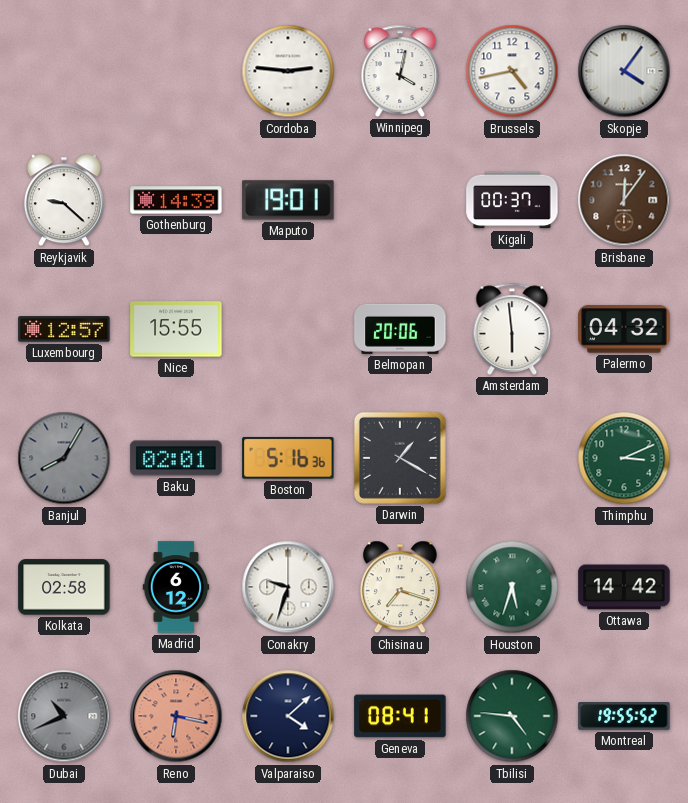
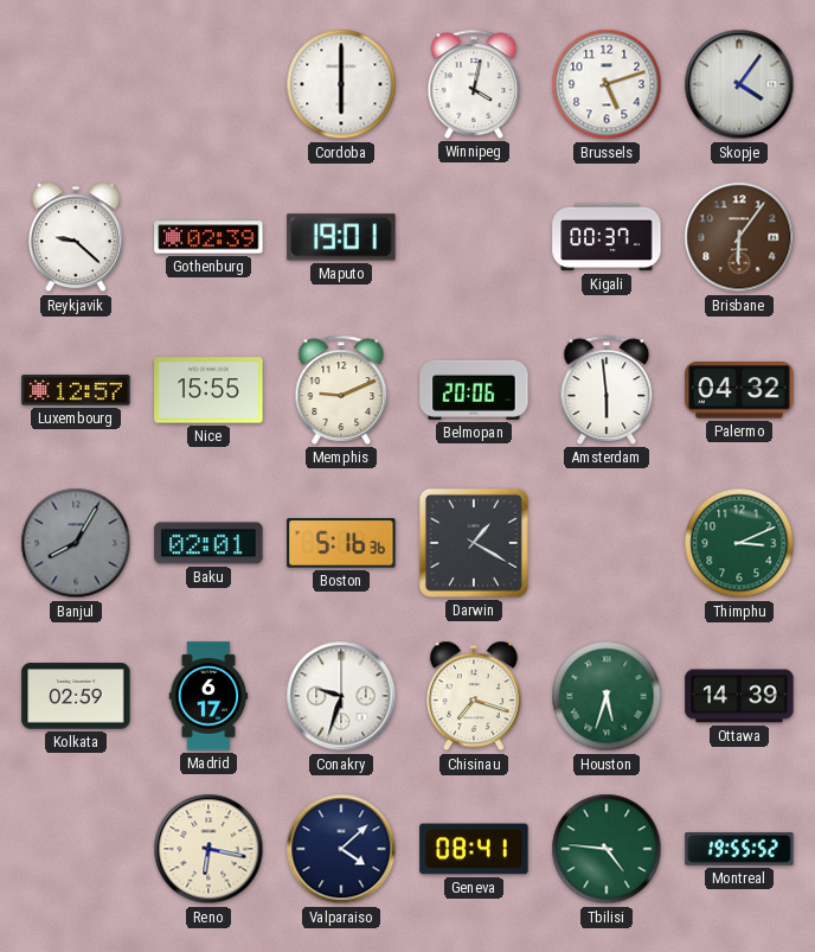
Cordoba: 2:46 -> 6:00 (341, 84)
Brussels: 4:43 -> 5:12 (607, 84)
Gothenburg: 14:39 -> 02:39 (208, 237)
Brisbane: 12:06 -> 6:06 (739, 237)
Memphis: none -> 9:11 (341, 390)
Kolkata: 02:58 -> 02:59 (76, 696)
Madrid: 6:12 -> 6:17 (208, 696)
Ottawa: 14:42 -> 14:39 (739, 696)
Dubai: 10:41 -> none (64, 716)
Reno dial: salmon -> cream (208, 849)
